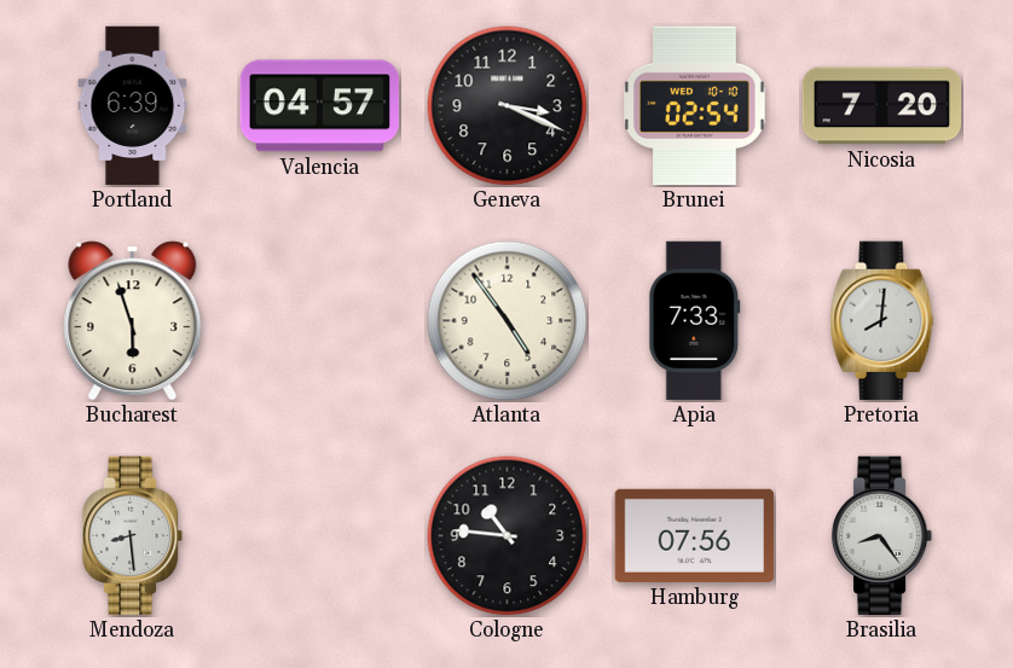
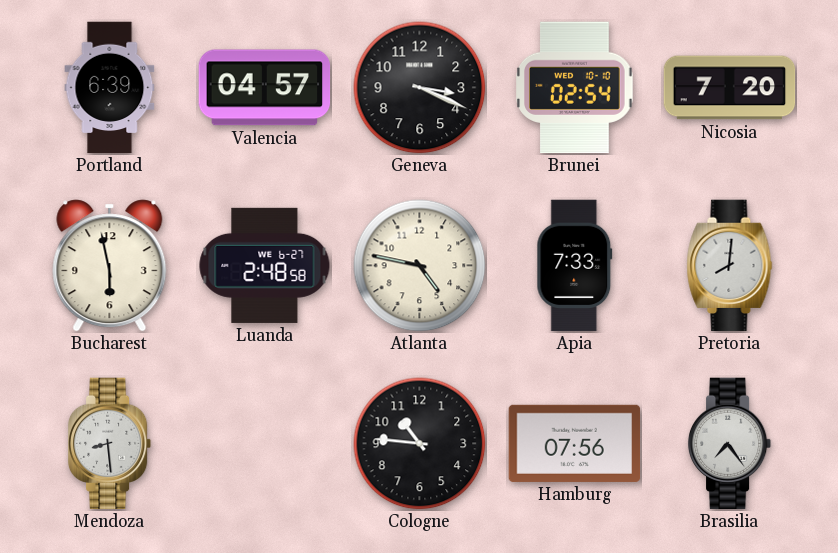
Bucharest: 5:57 -> 5:58 (110, 266)
Luanda: none -> 2:48 (265, 265)
Atlanta: 4:54 -> 4:47 (420, 266)
Brasilia: 8:24 -> 7:24 (730, 444)
